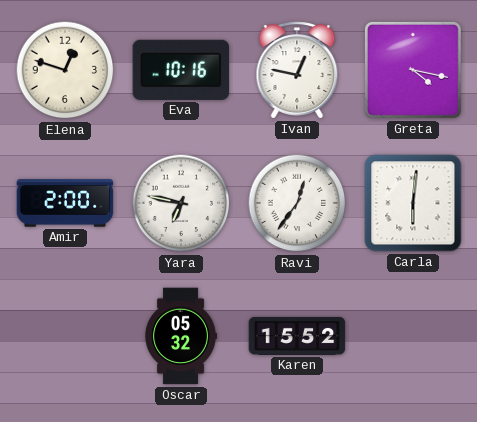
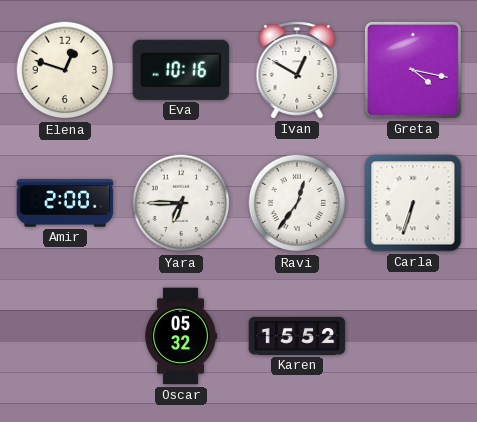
Ivan: 12:47 -> 12:50 (297, 70)
Yara: 6:47 -> 6:45 (181, 203)
Carla: 6:01 -> 6:33 (413, 203)
